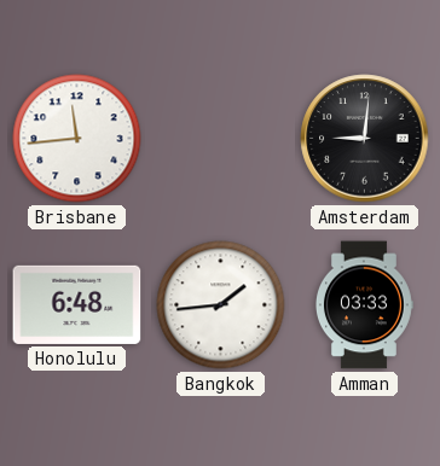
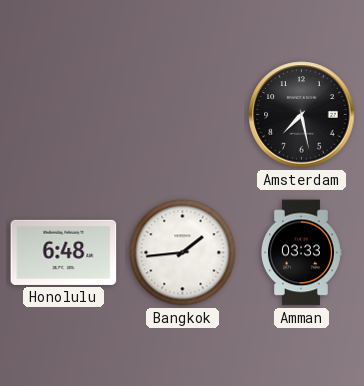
Brisbane: 11:44 -> none (77, 139)
Amsterdam: 9:01 -> 7:28 (302, 115)
